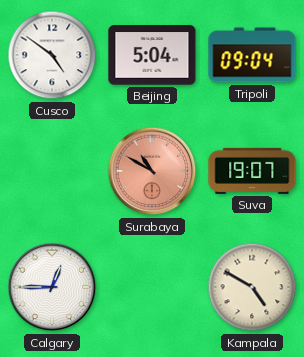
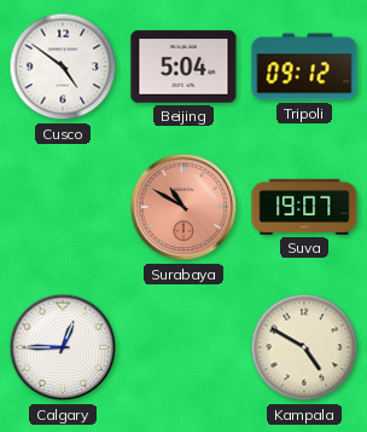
Tripoli: 09:04 -> 09:12 (304, 67)
